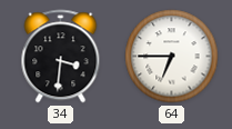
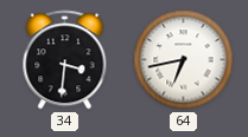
64: 6:45 -> 6:43 (184, 60)
